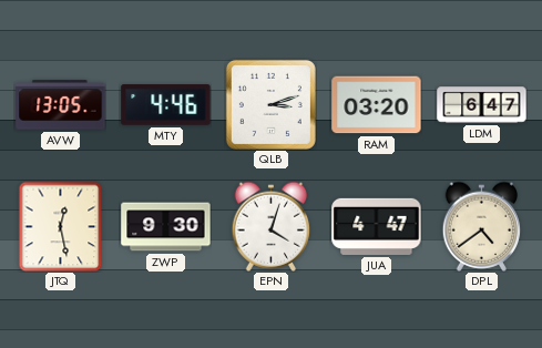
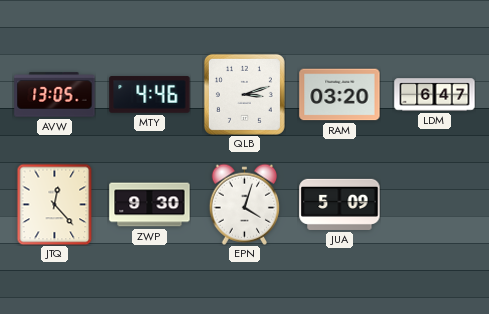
JTQ: 12:28 -> 12:23 (55, 204)
JUA: 4:47 -> 5:09 (340, 204)
DPL: 4:39 -> none (482, 226)
